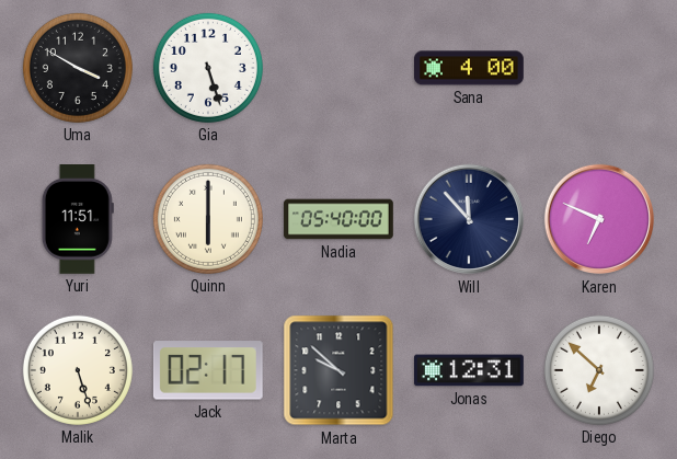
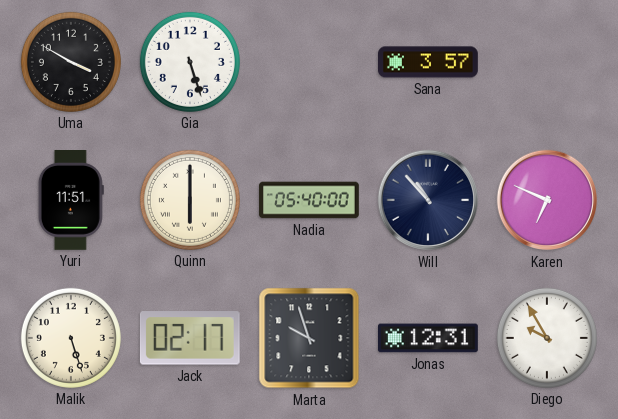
Sana: 4:00 -> 3:57 (429, 62)
Will: 11:53 -> 10:53 (428, 200)
Marta: 9:52 -> 9:57 (309, 338)
Diego: 6:52 -> 9:55 (547, 338)
